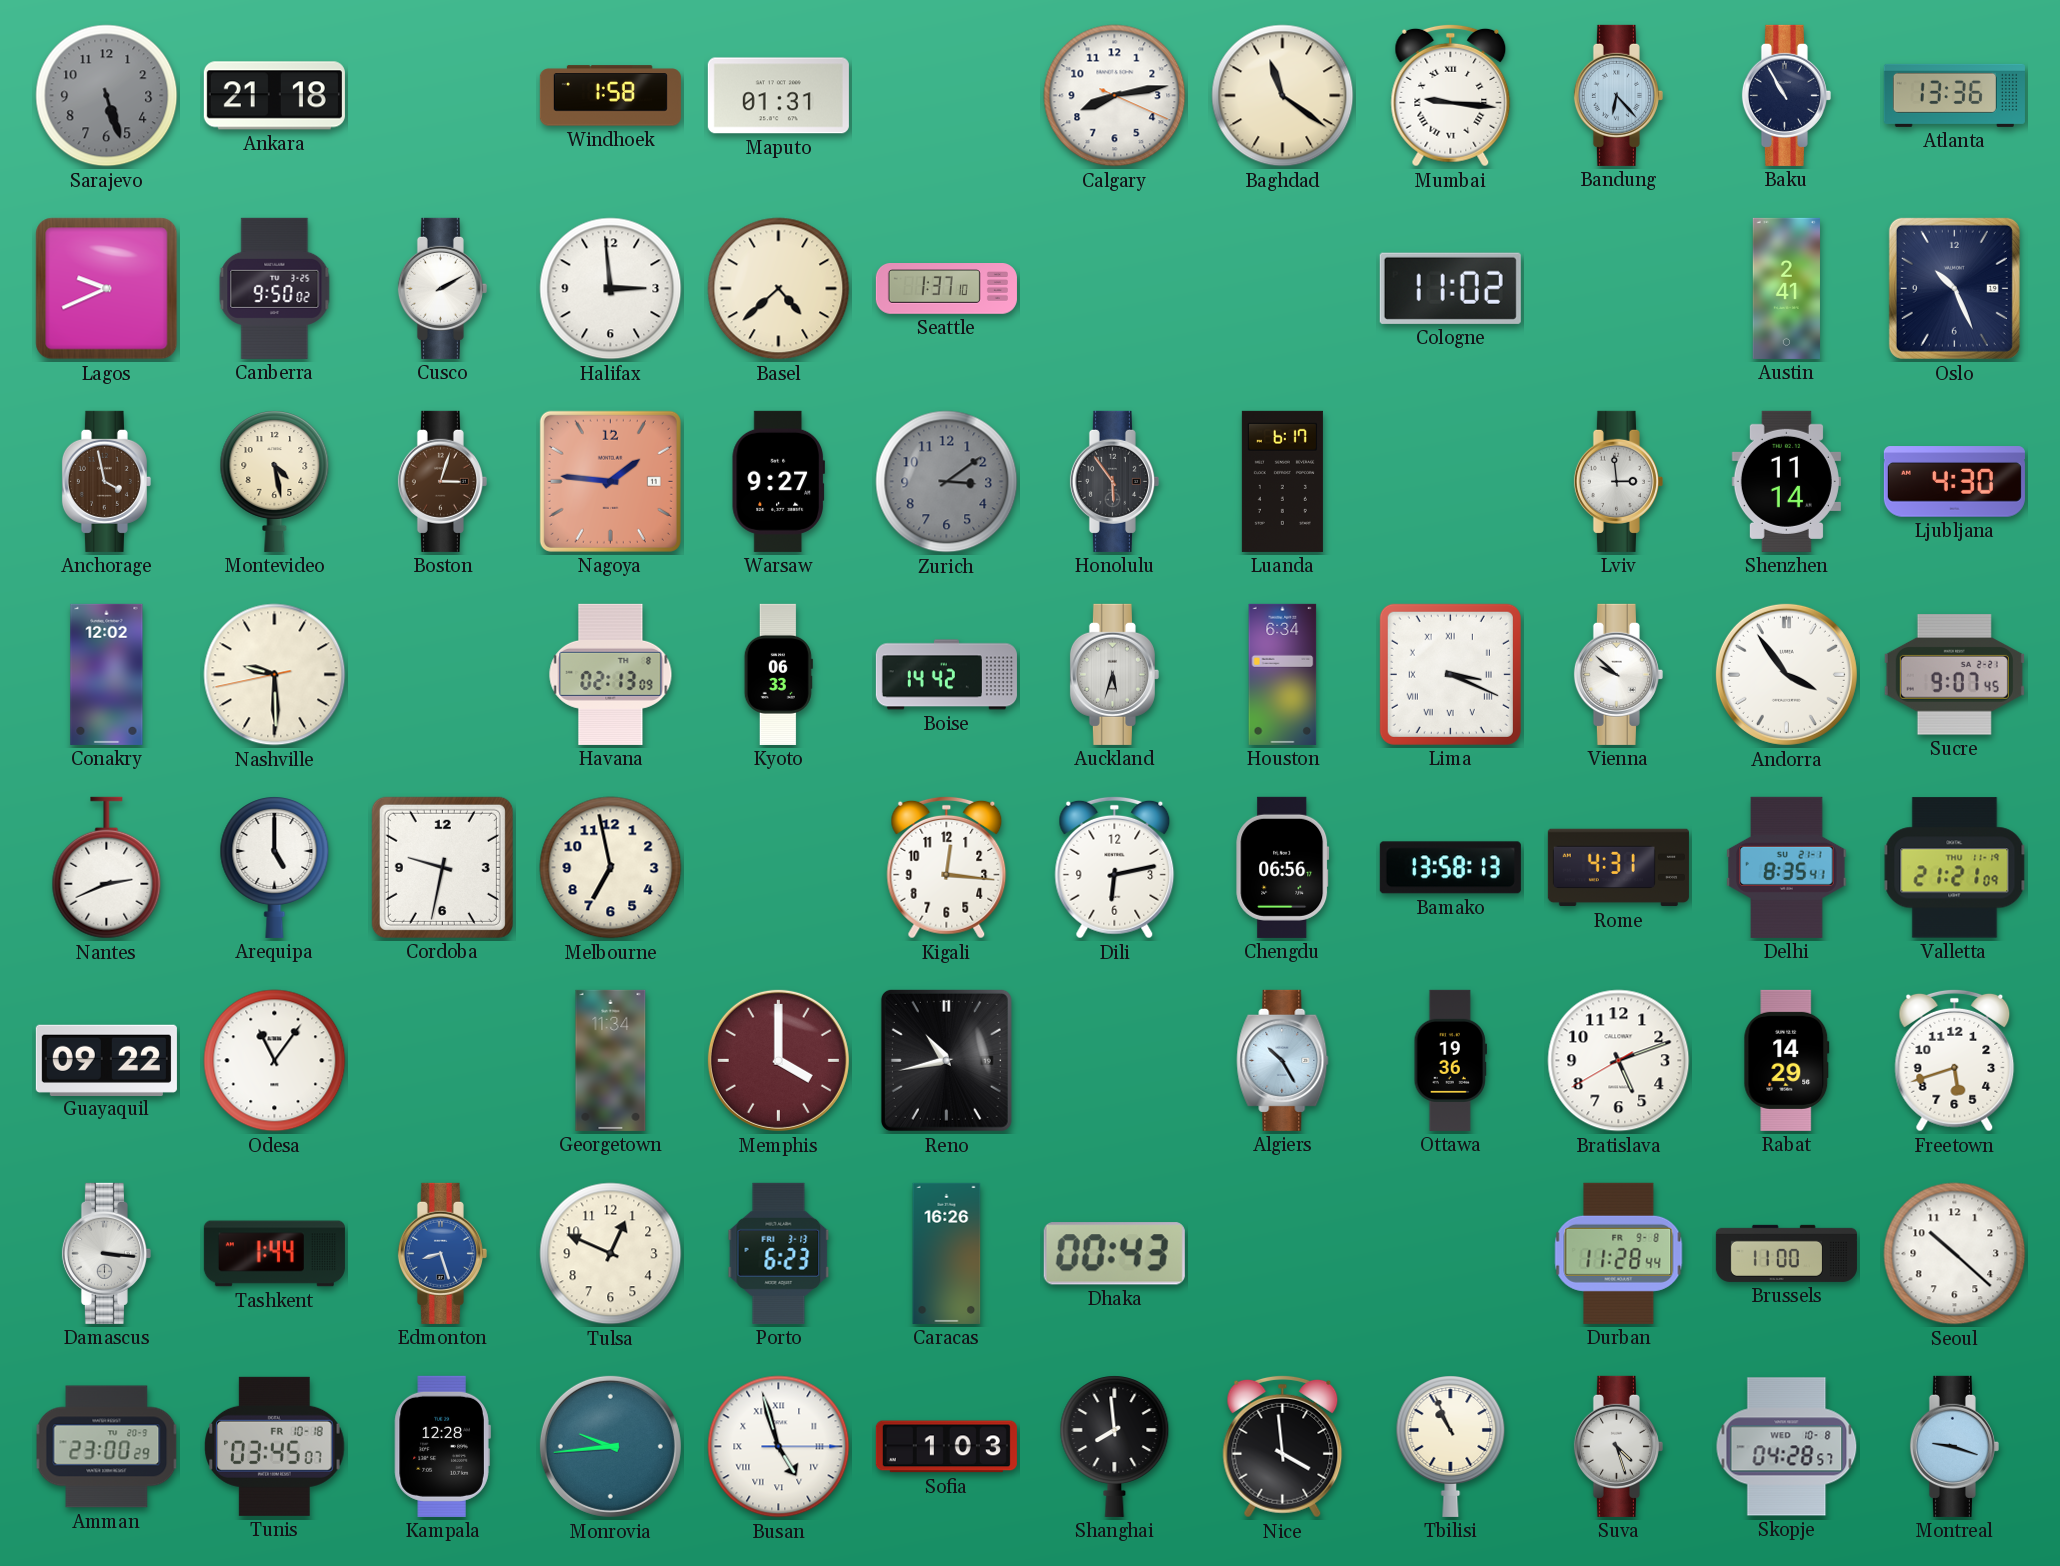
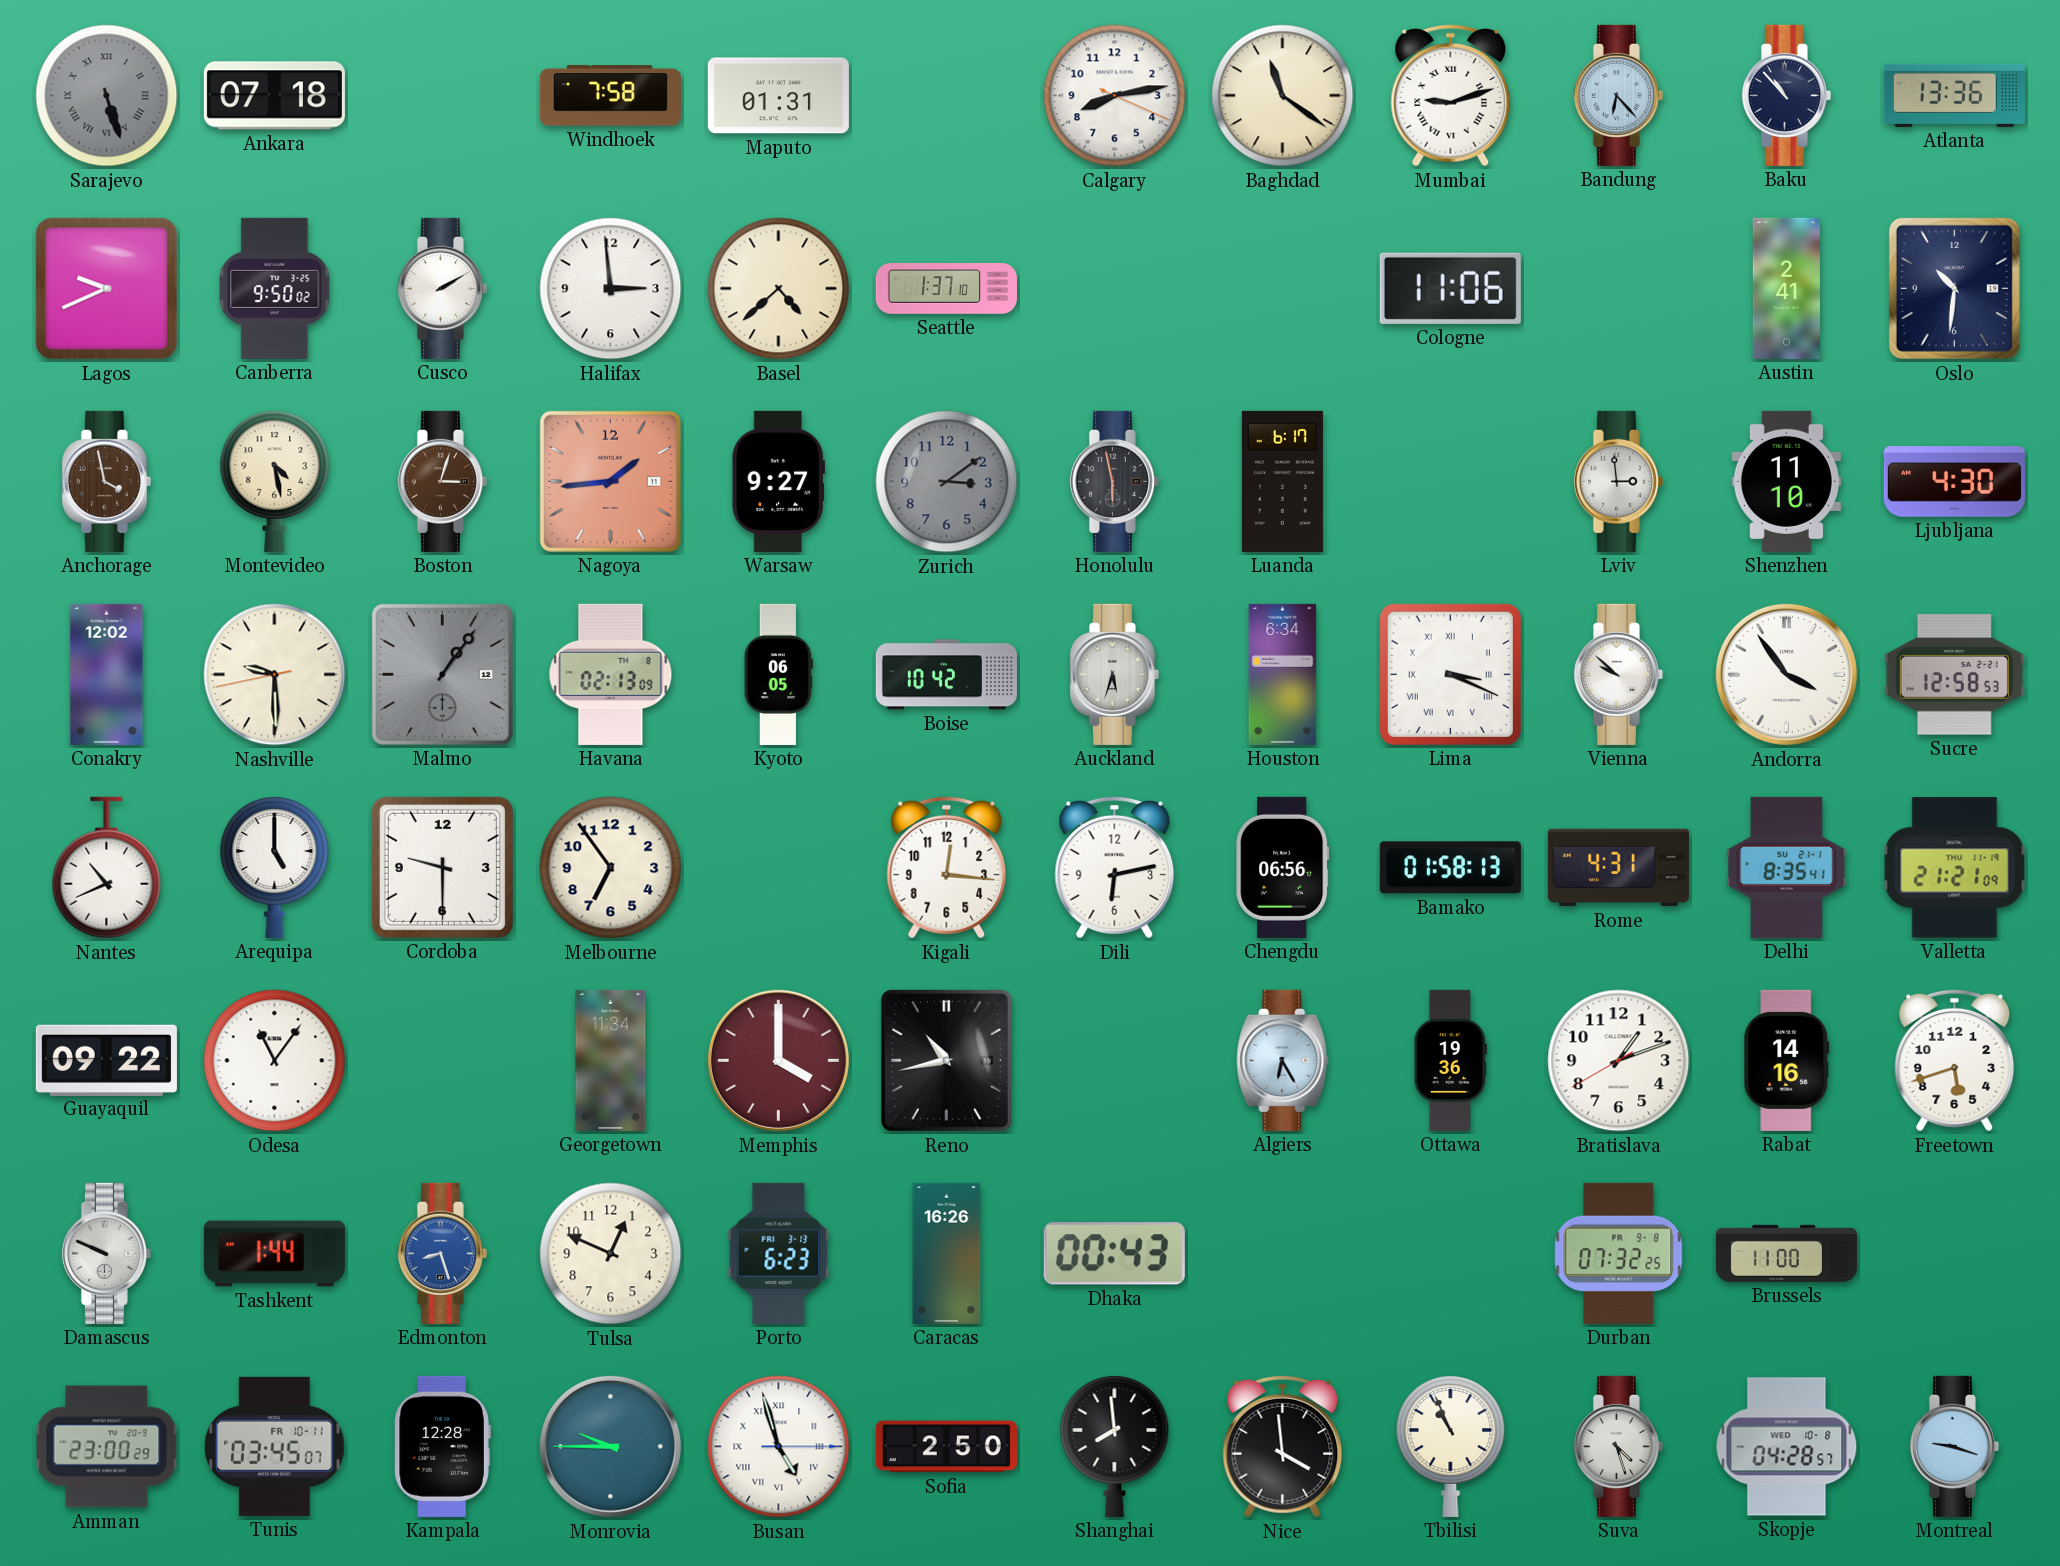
Sarajevo numerals: Arabic -> Roman (107, 96)
Ankara: 21:18 -> 07:18 (274, 96)
Windhoek: 1:58 -> 7:58 (610, 96)
Mumbai: 9:16 -> 9:12 (1451, 95)
Baku: 10:55 -> 10:53 (1786, 95)
Cologne: 11:02 -> 11:06 (1450, 288)
Oslo: 10:26 -> 10:31 (1954, 288)
Nagoya: 1:46 -> 1:44 (610, 481)
Honolulu: 5:54 -> 5:58 (1114, 481)
Shenzhen: 11:14 -> 11:10 (1786, 481)
Malmo: none -> 1:06 (442, 674)
Kyoto: 06:33 -> 06:05 (778, 674)
Boise: 14:42 -> 10:42 (946, 675)
Sucre: 9:07 -> 12:58 (1954, 675)
Nantes: 2:41 -> 10:41 (107, 868)
Cordoba: 9:32 -> 9:30 (442, 867)
Melbourne: 6:58 -> 6:54 (611, 868)
Bamako: 13:58 -> 01:58 (1450, 868)
Algiers: 10:25 -> 6:25 (1283, 1060)
Bratislava: 5:11 -> 1:11 (1619, 1061)
Rabat: 14:29 -> 14:16 (1787, 1060)
Damascus: 3:16 -> 9:49 (106, 1253)
Durban: 11:28 -> 07:32 (1619, 1253)
Seoul: 10:22 -> none (1955, 1254)
Tunis date: FR 10-18 -> FR 10-11 (275, 1446)
Monrovia: 9:44 -> 9:45 (610, 1446)
Sofia: 1:03 -> 2:50 (946, 1447)
